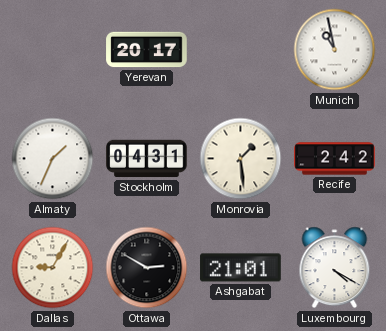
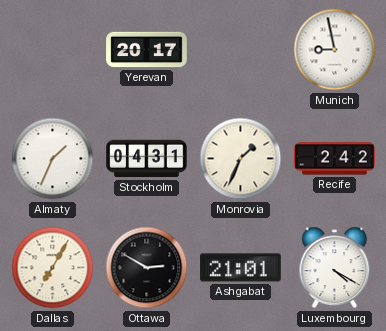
Munich: 10:58 -> 8:58 (335, 50)
Monrovia: 1:29 -> 1:34 (241, 159)
Dallas: 9:05 -> 7:05 (53, 268)
